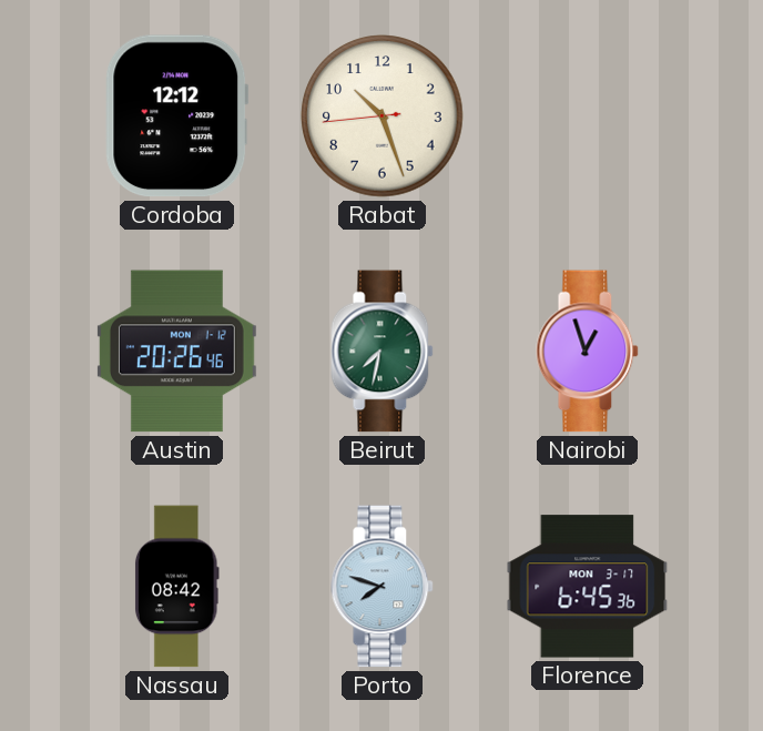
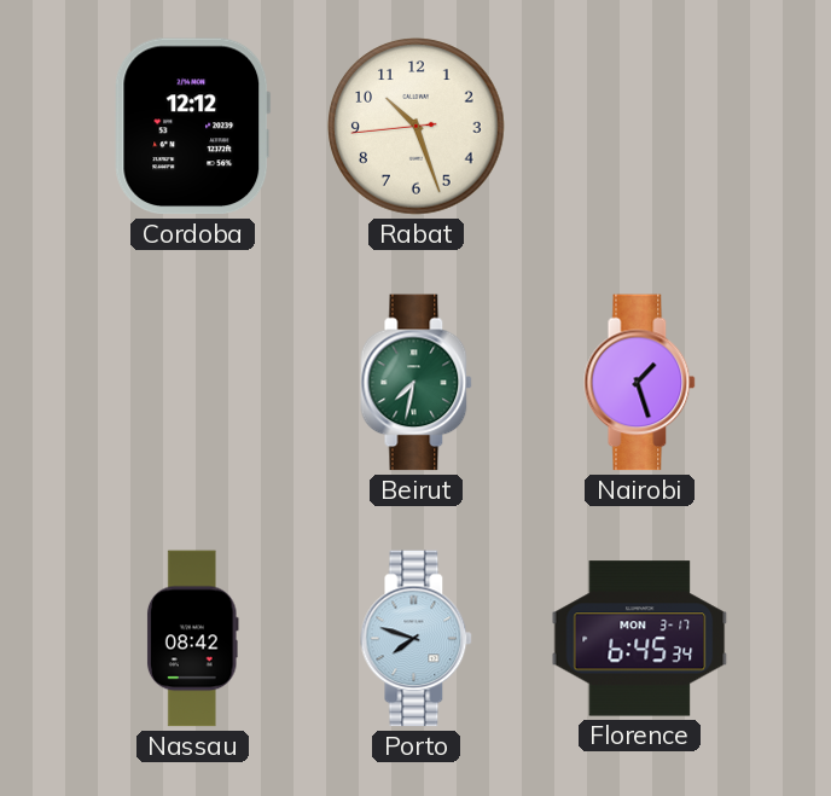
Austin: 20:26 -> none (176, 352)
Nairobi: 12:57 -> 1:27 (640, 383)
Florence: 6:45:36 -> 6:45:34 (640, 639)
